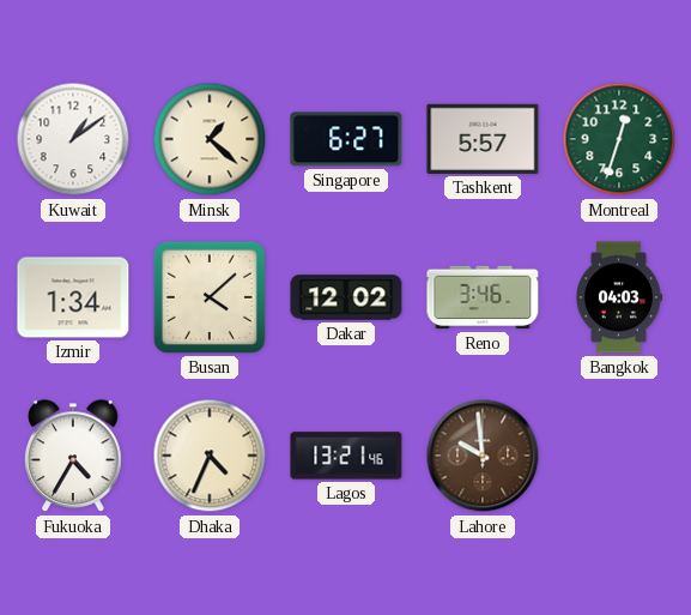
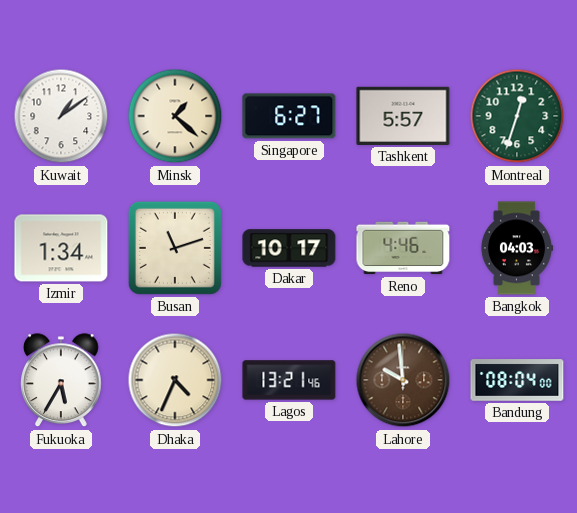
Busan: 4:08 -> 11:12 (175, 248)
Dakar: 12:02 -> 10:17 (289, 248)
Reno: 3:46 -> 4:46 (403, 248)
Fukuoka: 4:35 -> 5:35 (62, 381)
Bandung: none -> 08:04 (517, 380)
